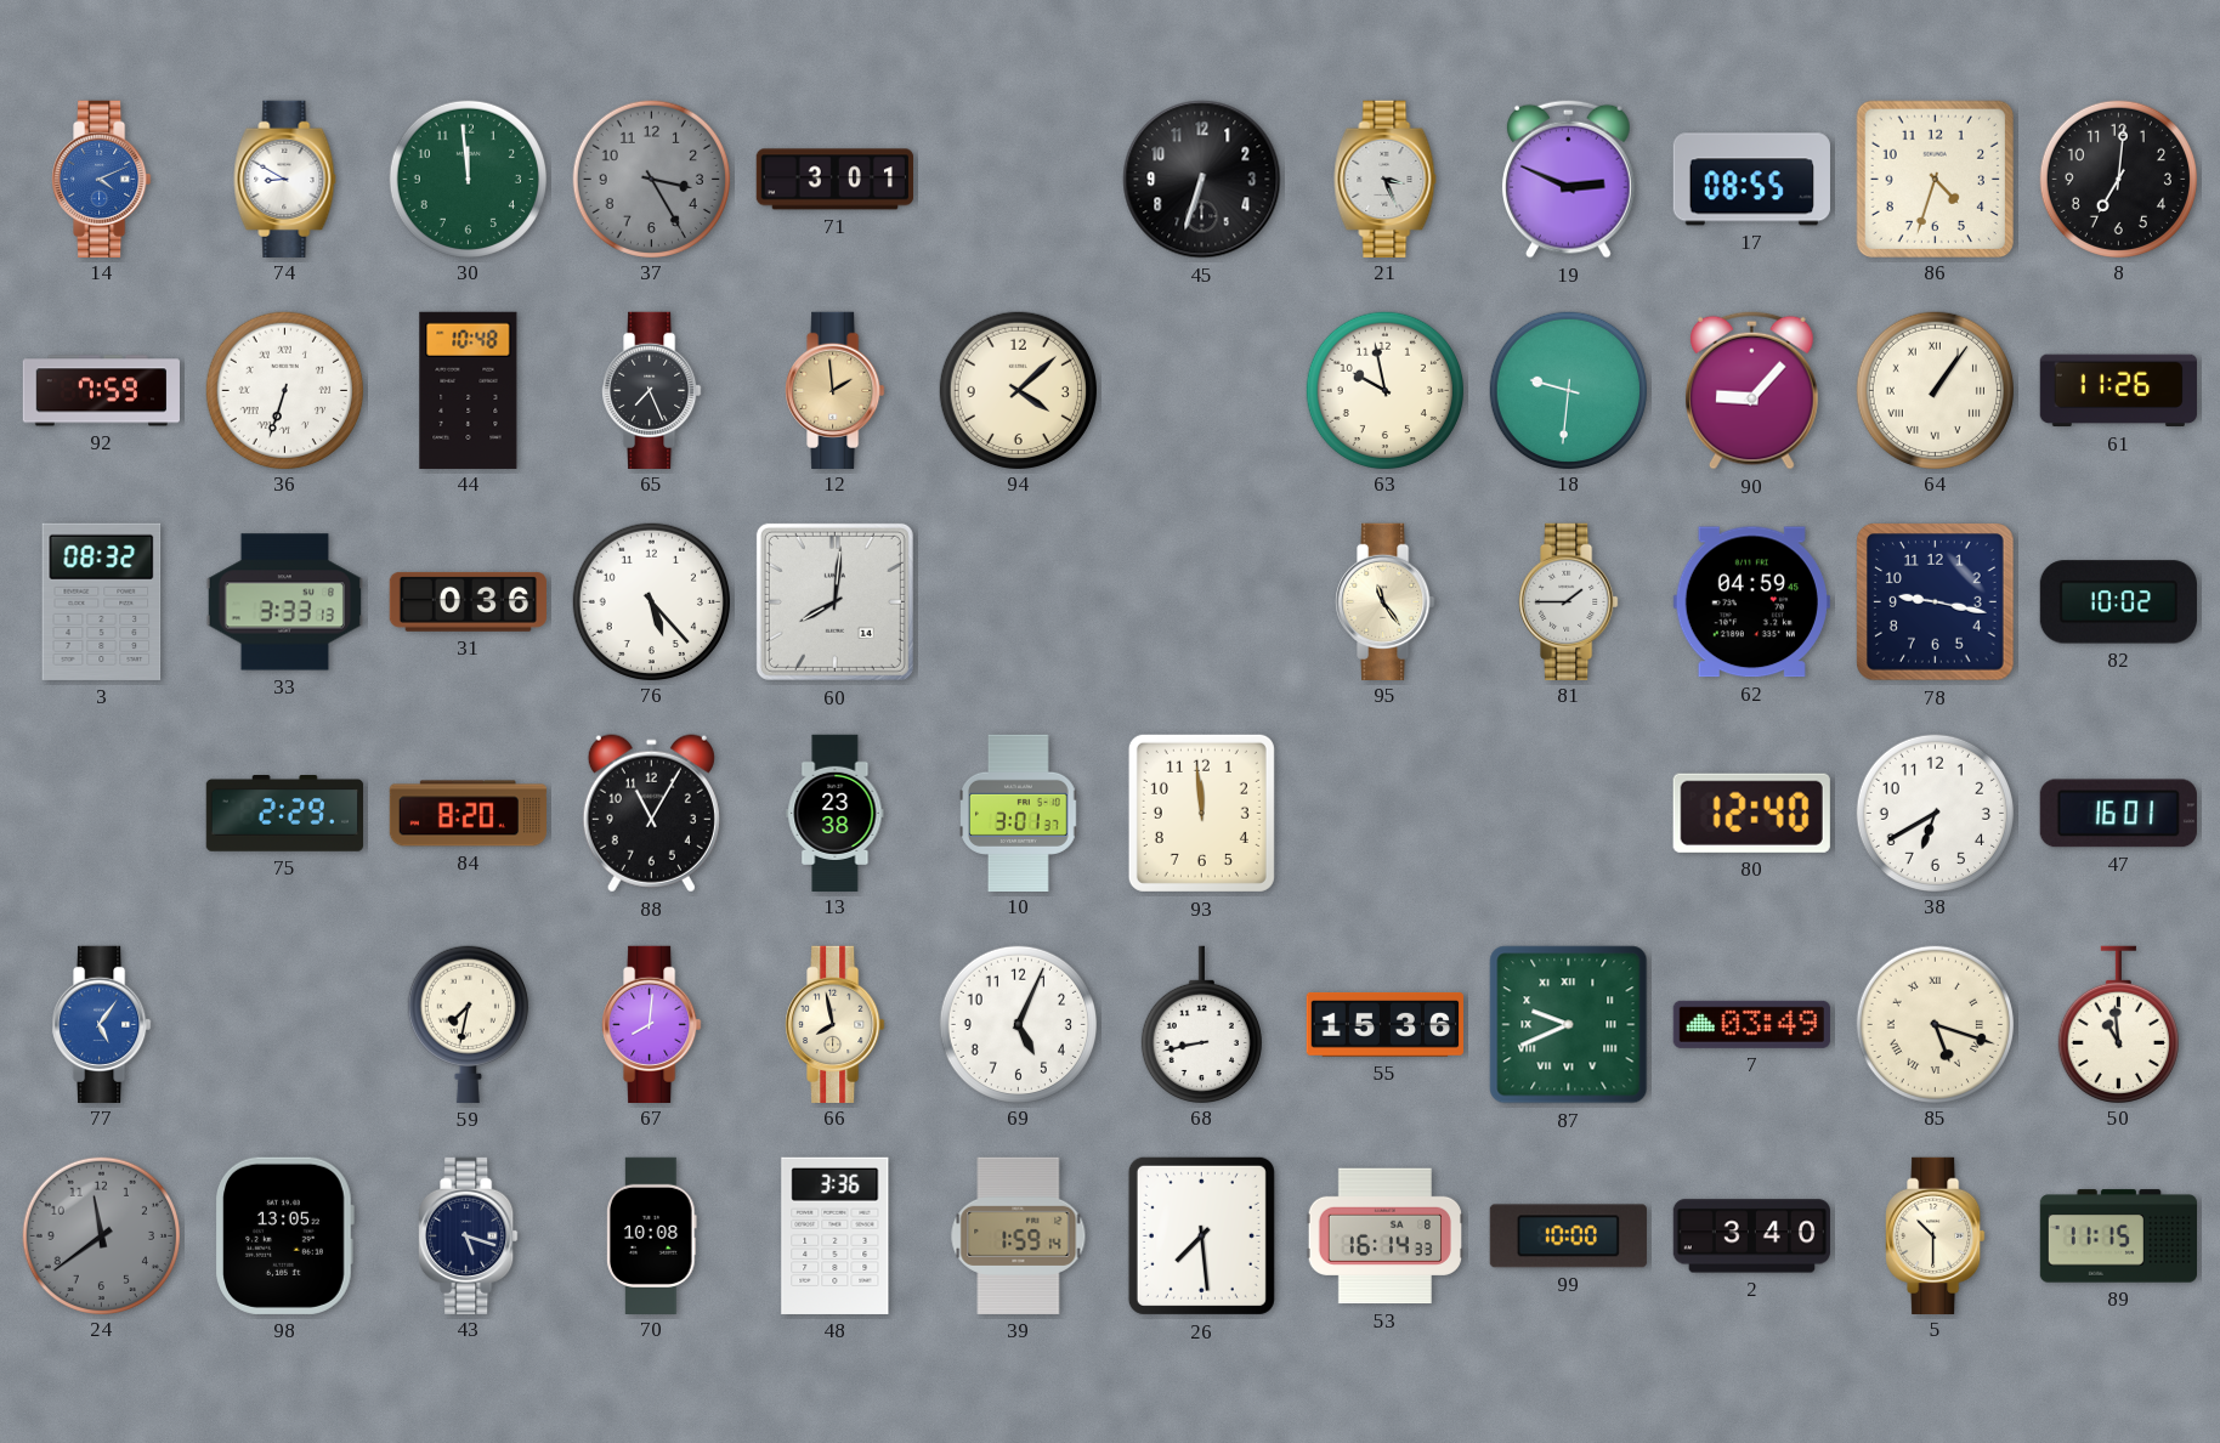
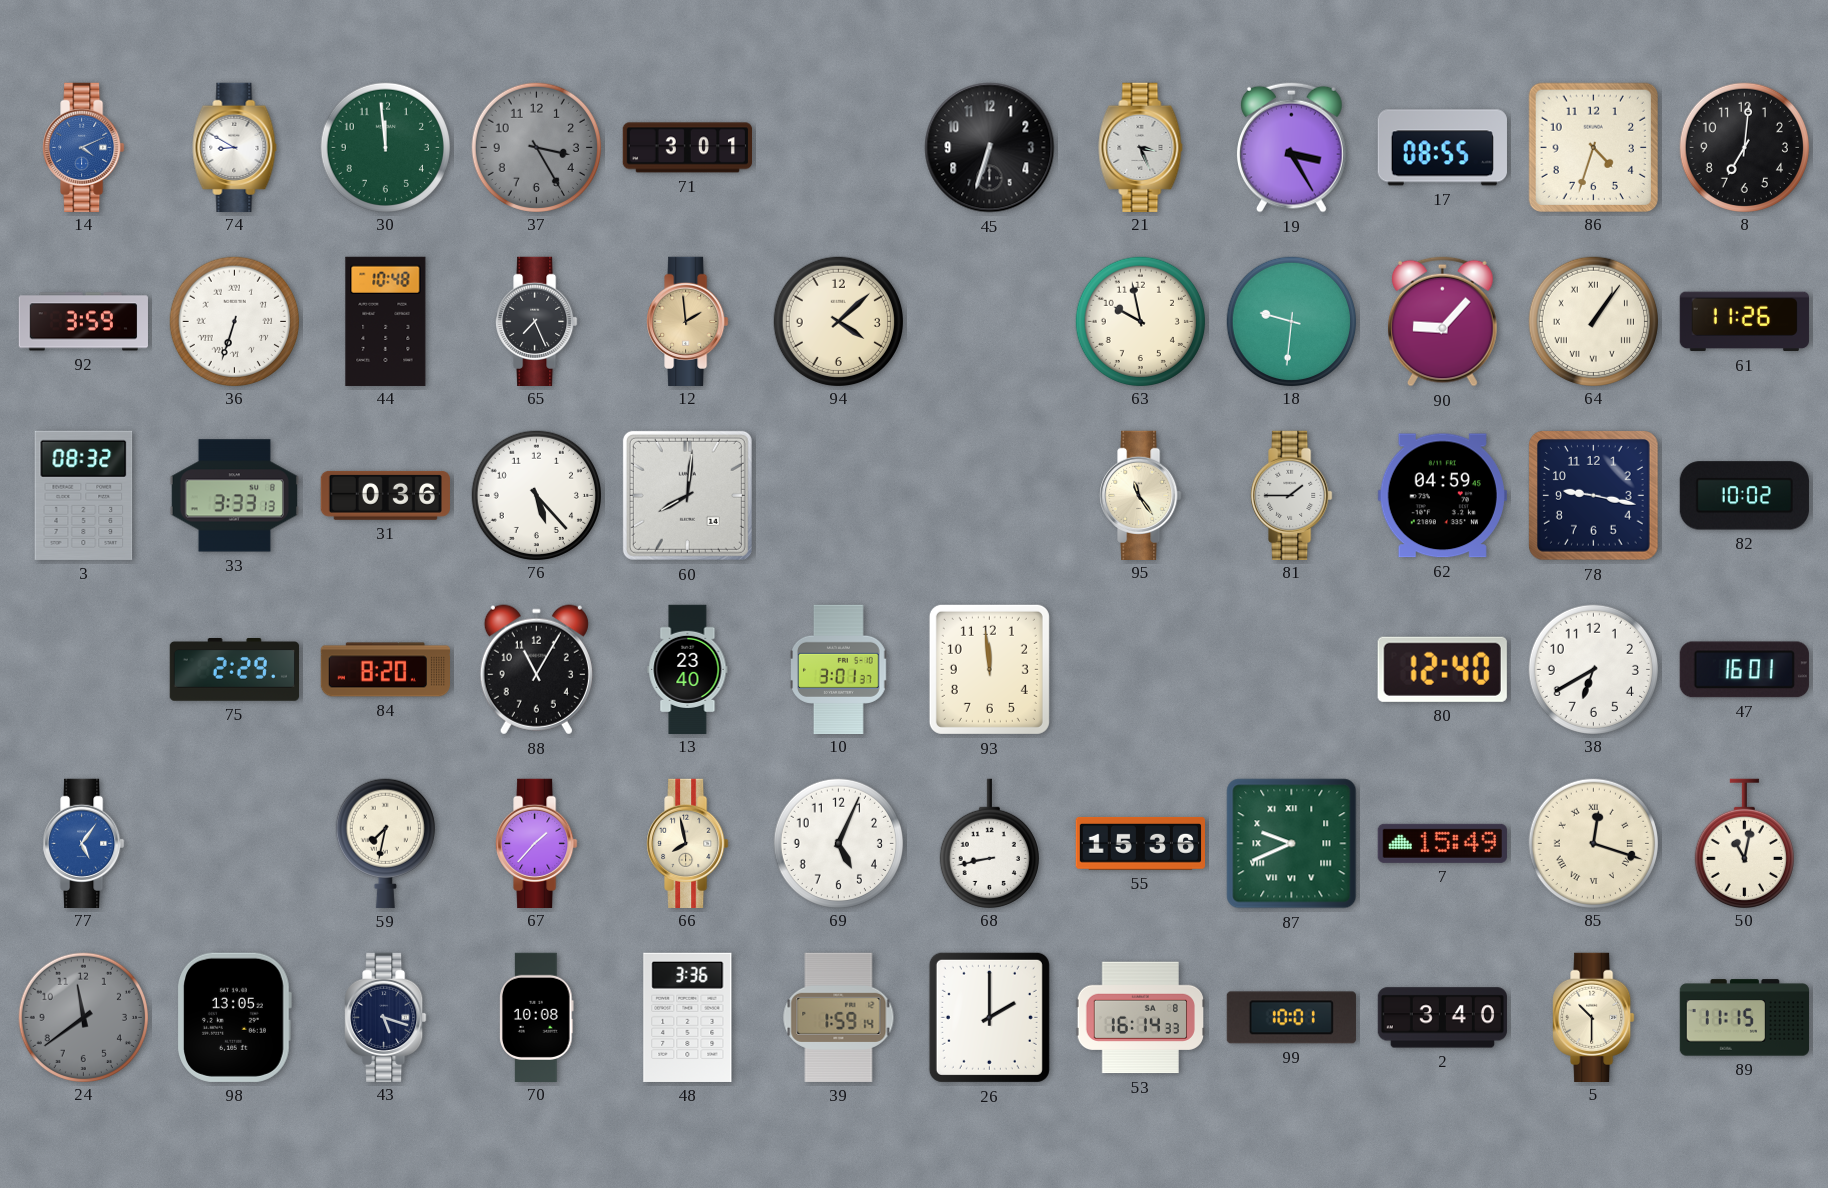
19: 2:49 -> 3:25 (1291, 147)
92: 7:59 -> 3:59 (83, 322)
13: 23:38 -> 23:40 (688, 669)
67: 8:01 -> 1:37 (537, 843)
7: 03:49 -> 15:49 (1442, 843)
85: 5:18 -> 12:18 (1593, 843)
50: 10:59 -> 11:02 (1744, 843)
26: 7:29 -> 2:00 (989, 1017)
99: 10:00 -> 10:01 (1291, 1018)
